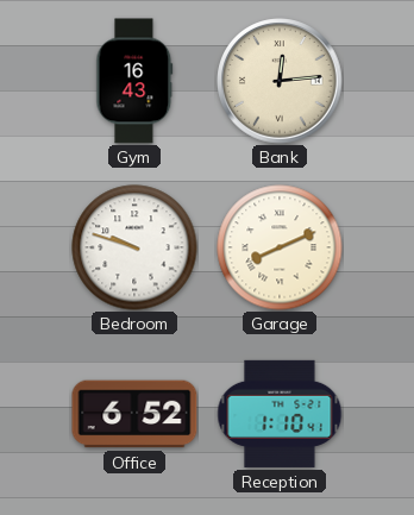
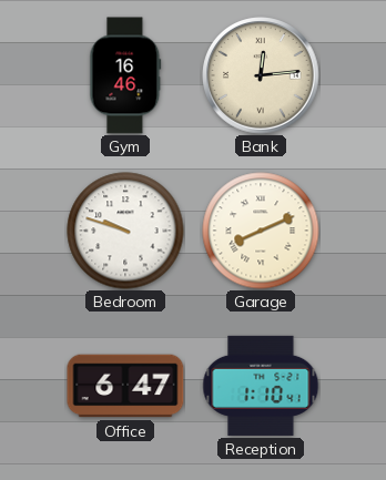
Gym: 16:43 -> 16:46 (125, 75)
Office: 6:52 -> 6:47 (125, 386)
